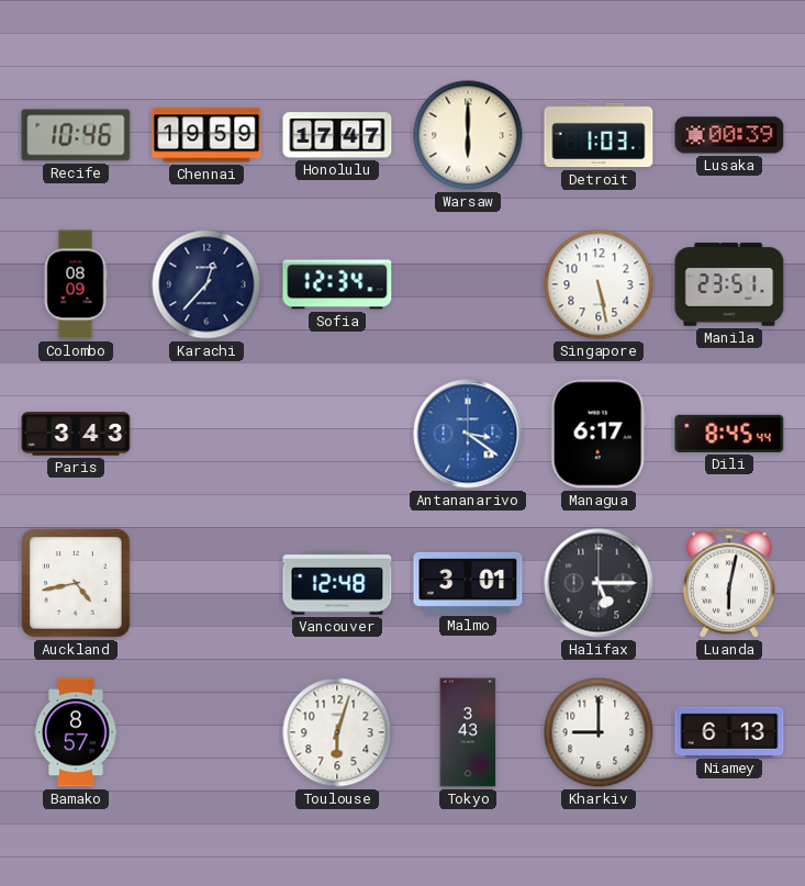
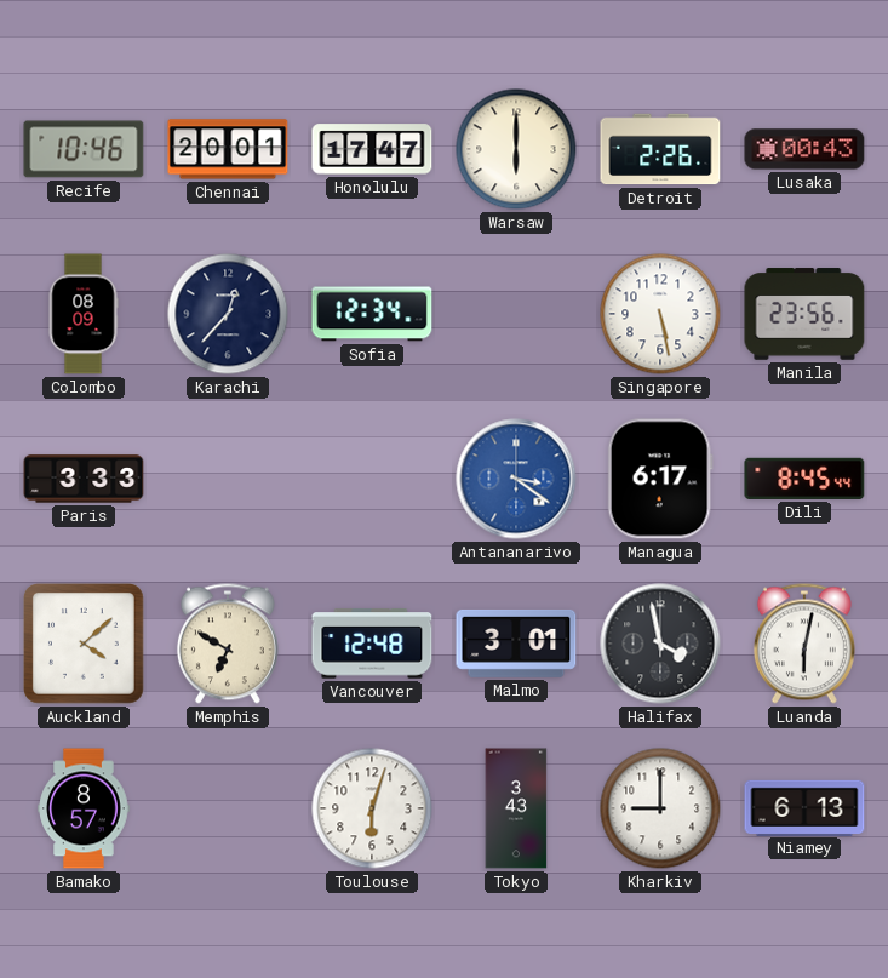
Chennai: 19:59 -> 20:01 (228, 149)
Detroit: 1:03 -> 2:26 (660, 149)
Lusaka: 00:39 -> 00:43 (804, 149)
Manila: 23:51 -> 23:56 (804, 314)
Paris: 3:43 -> 3:33 (84, 479)
Auckland: 4:43 -> 4:08 (85, 645)
Memphis: none -> 6:50 (228, 644)
Halifax: 5:15 -> 3:58 (660, 644)
